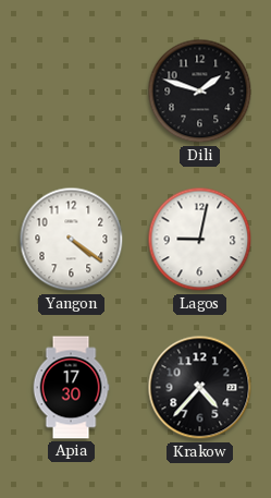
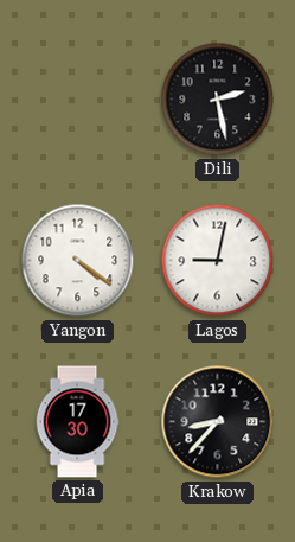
Dili: 1:48 -> 2:28 (218, 100)
Krakow: 4:37 -> 8:37 (218, 422)
